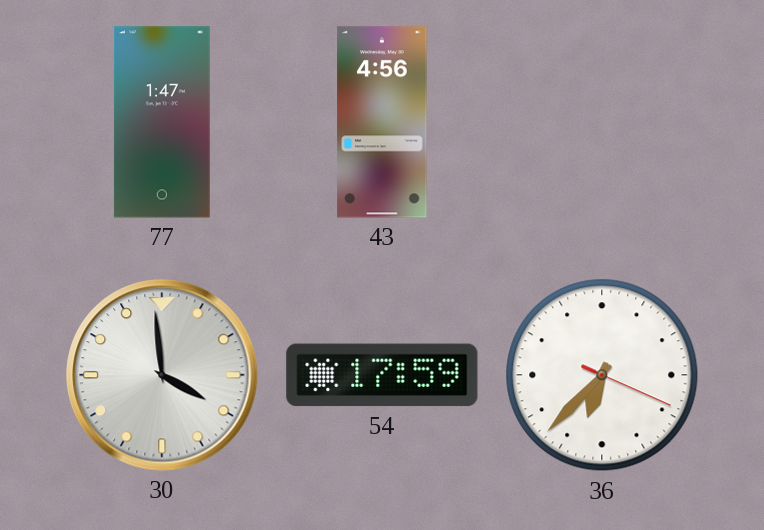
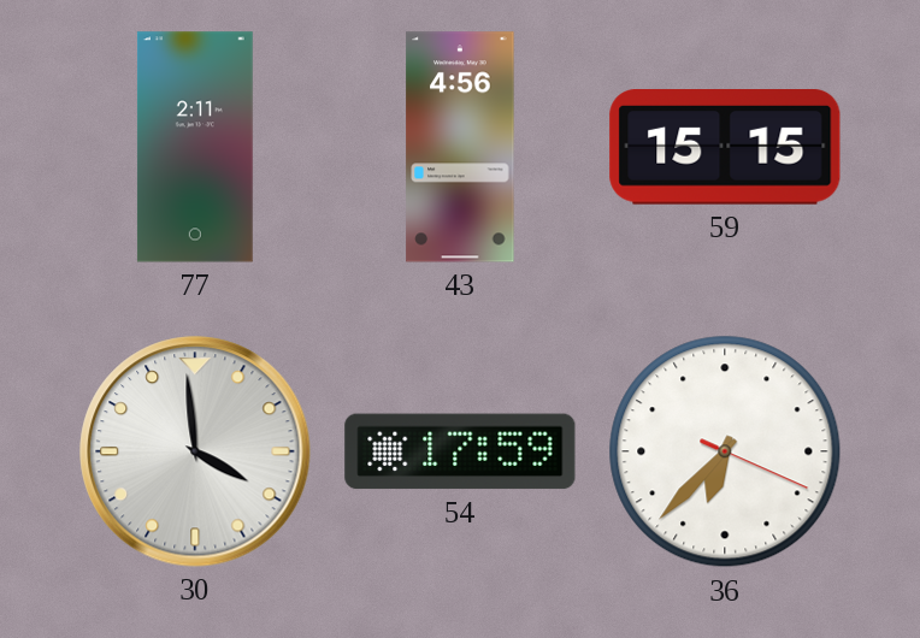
77: 1:47 -> 2:11 (195, 147)
59: none -> 15:15 (725, 148)
